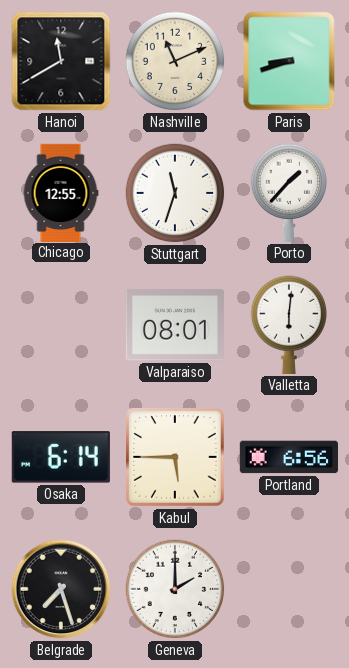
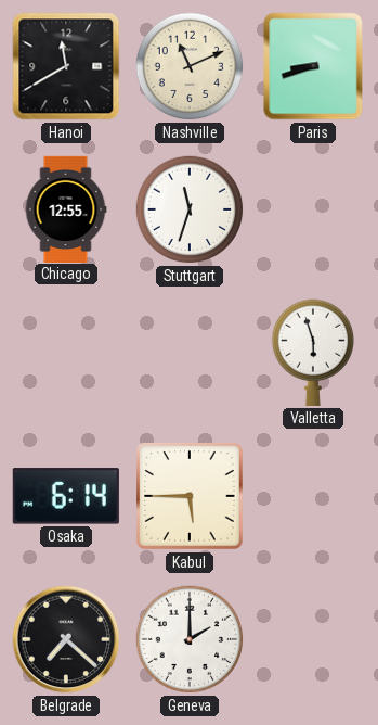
Porto: 1:37 -> none (288, 193)
Valparaiso: 08:01 -> none (175, 325)
Valletta: 6:01 -> 5:57 (312, 353)
Portland: 6:56 -> none (289, 457)
Belgrade: 7:27 -> 7:22 (66, 639)
